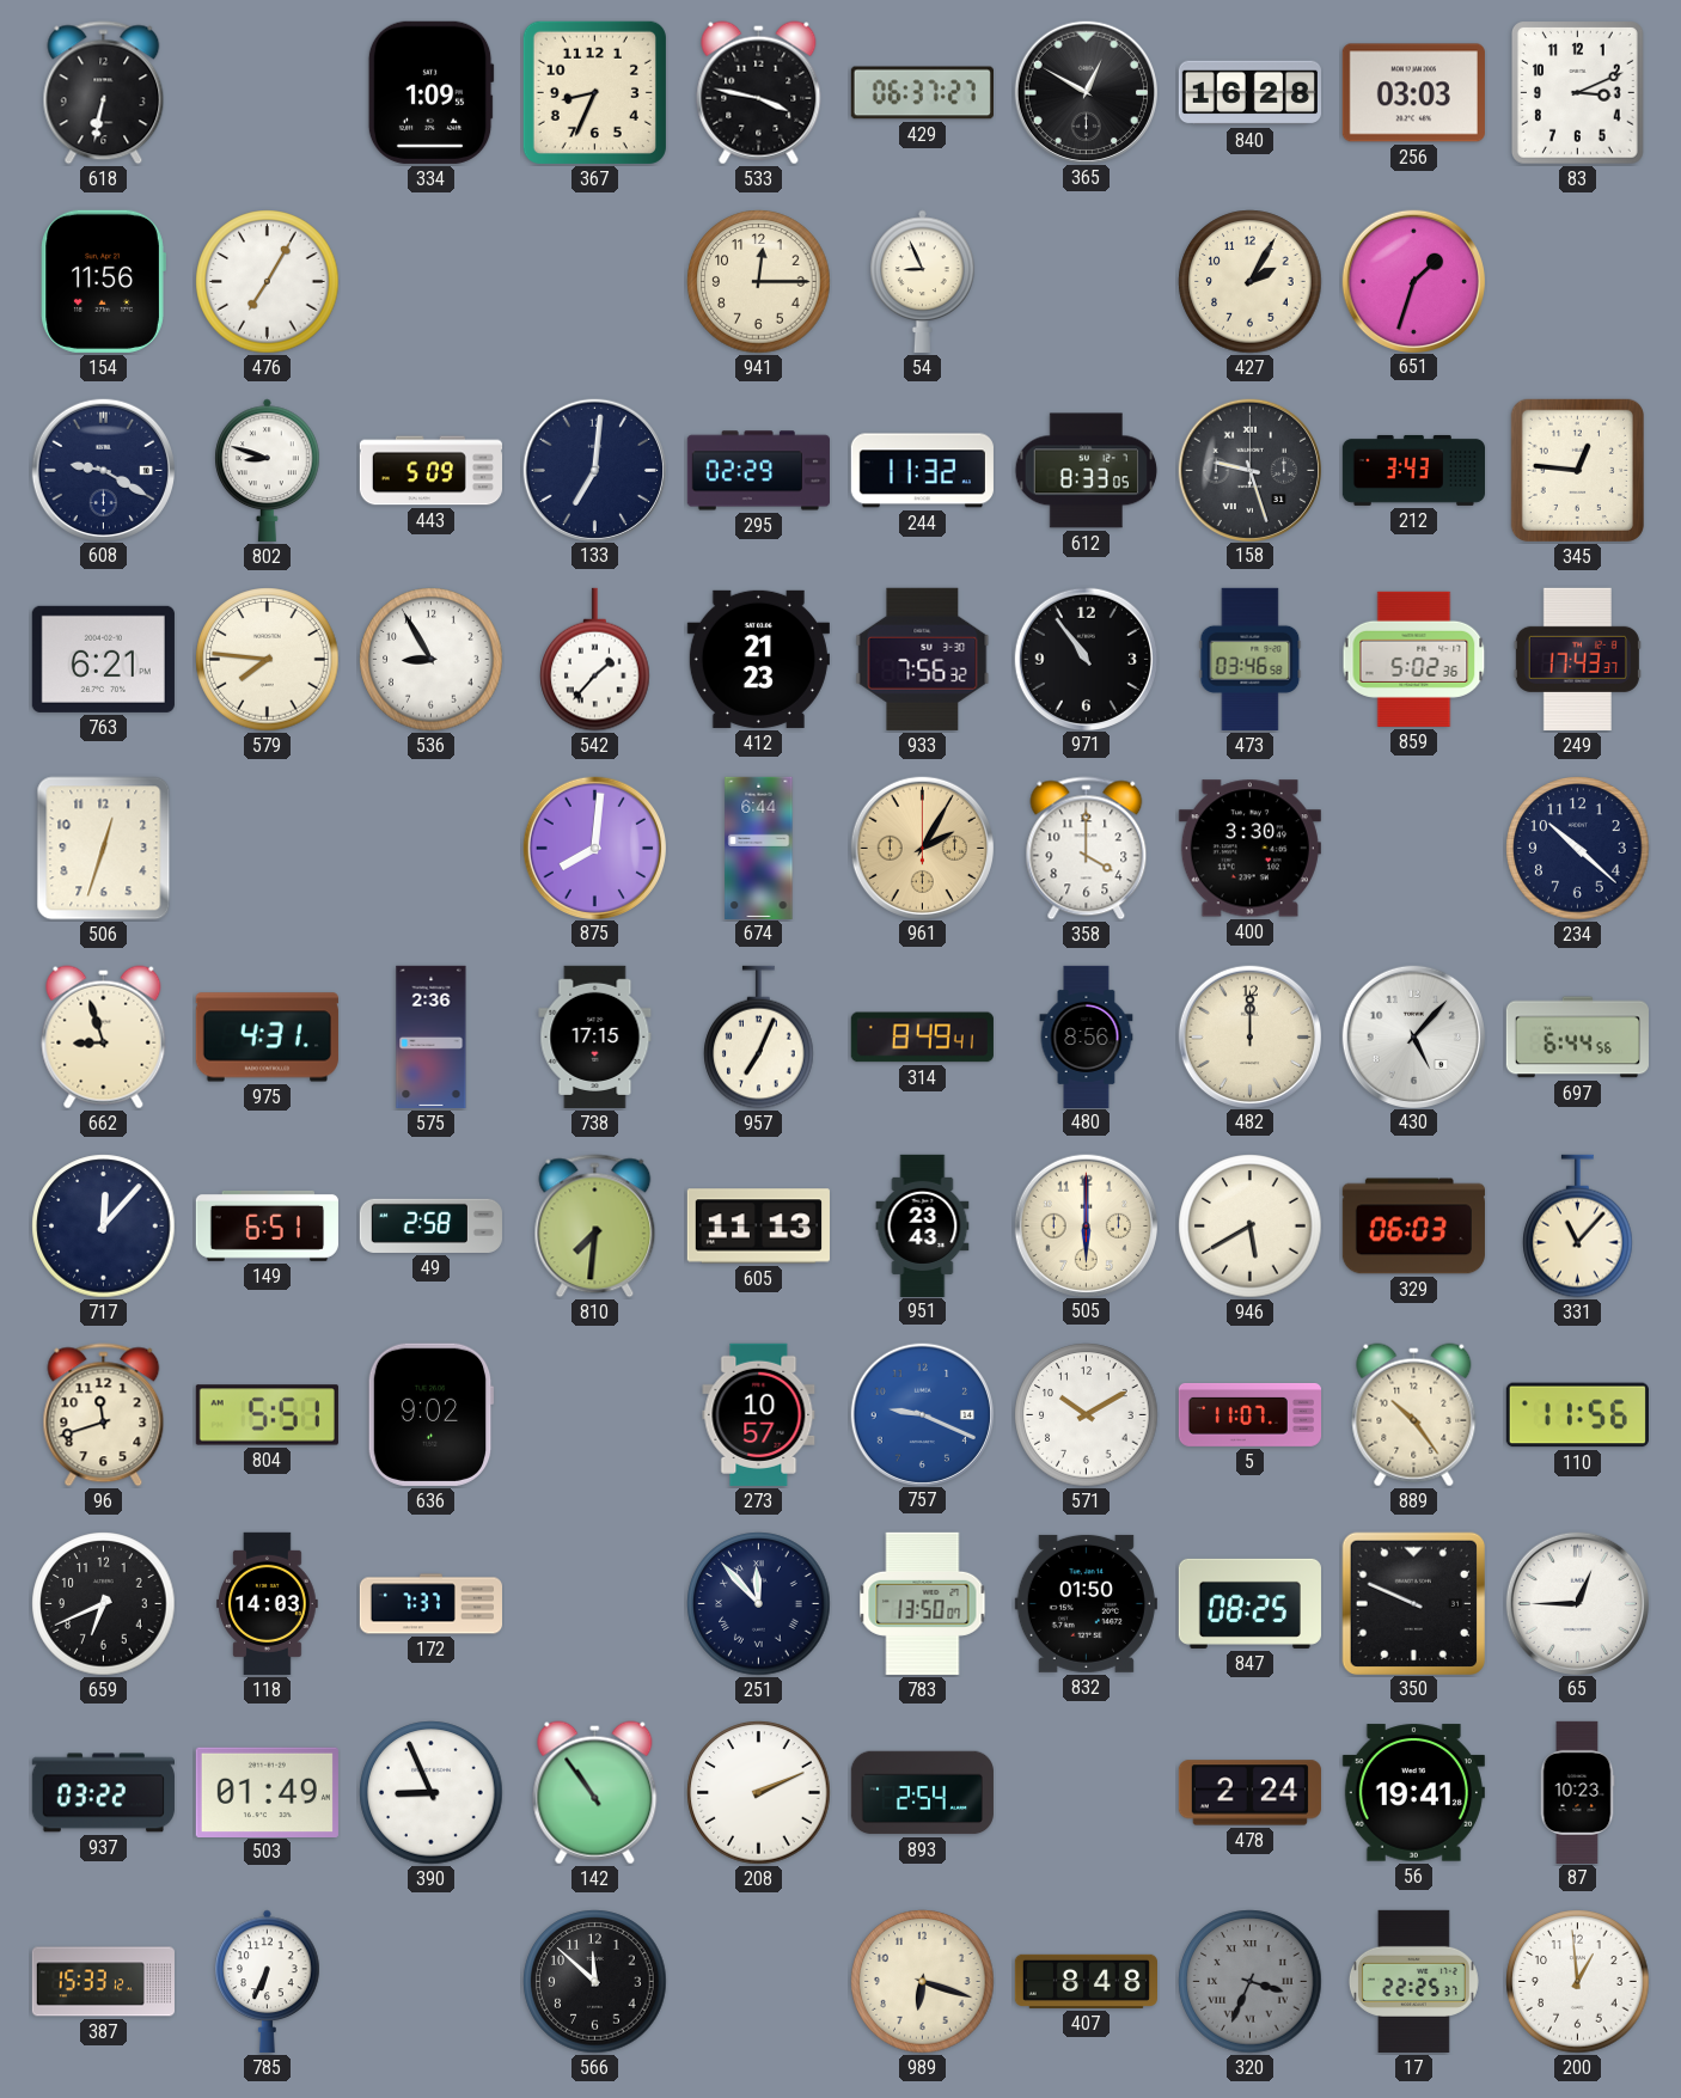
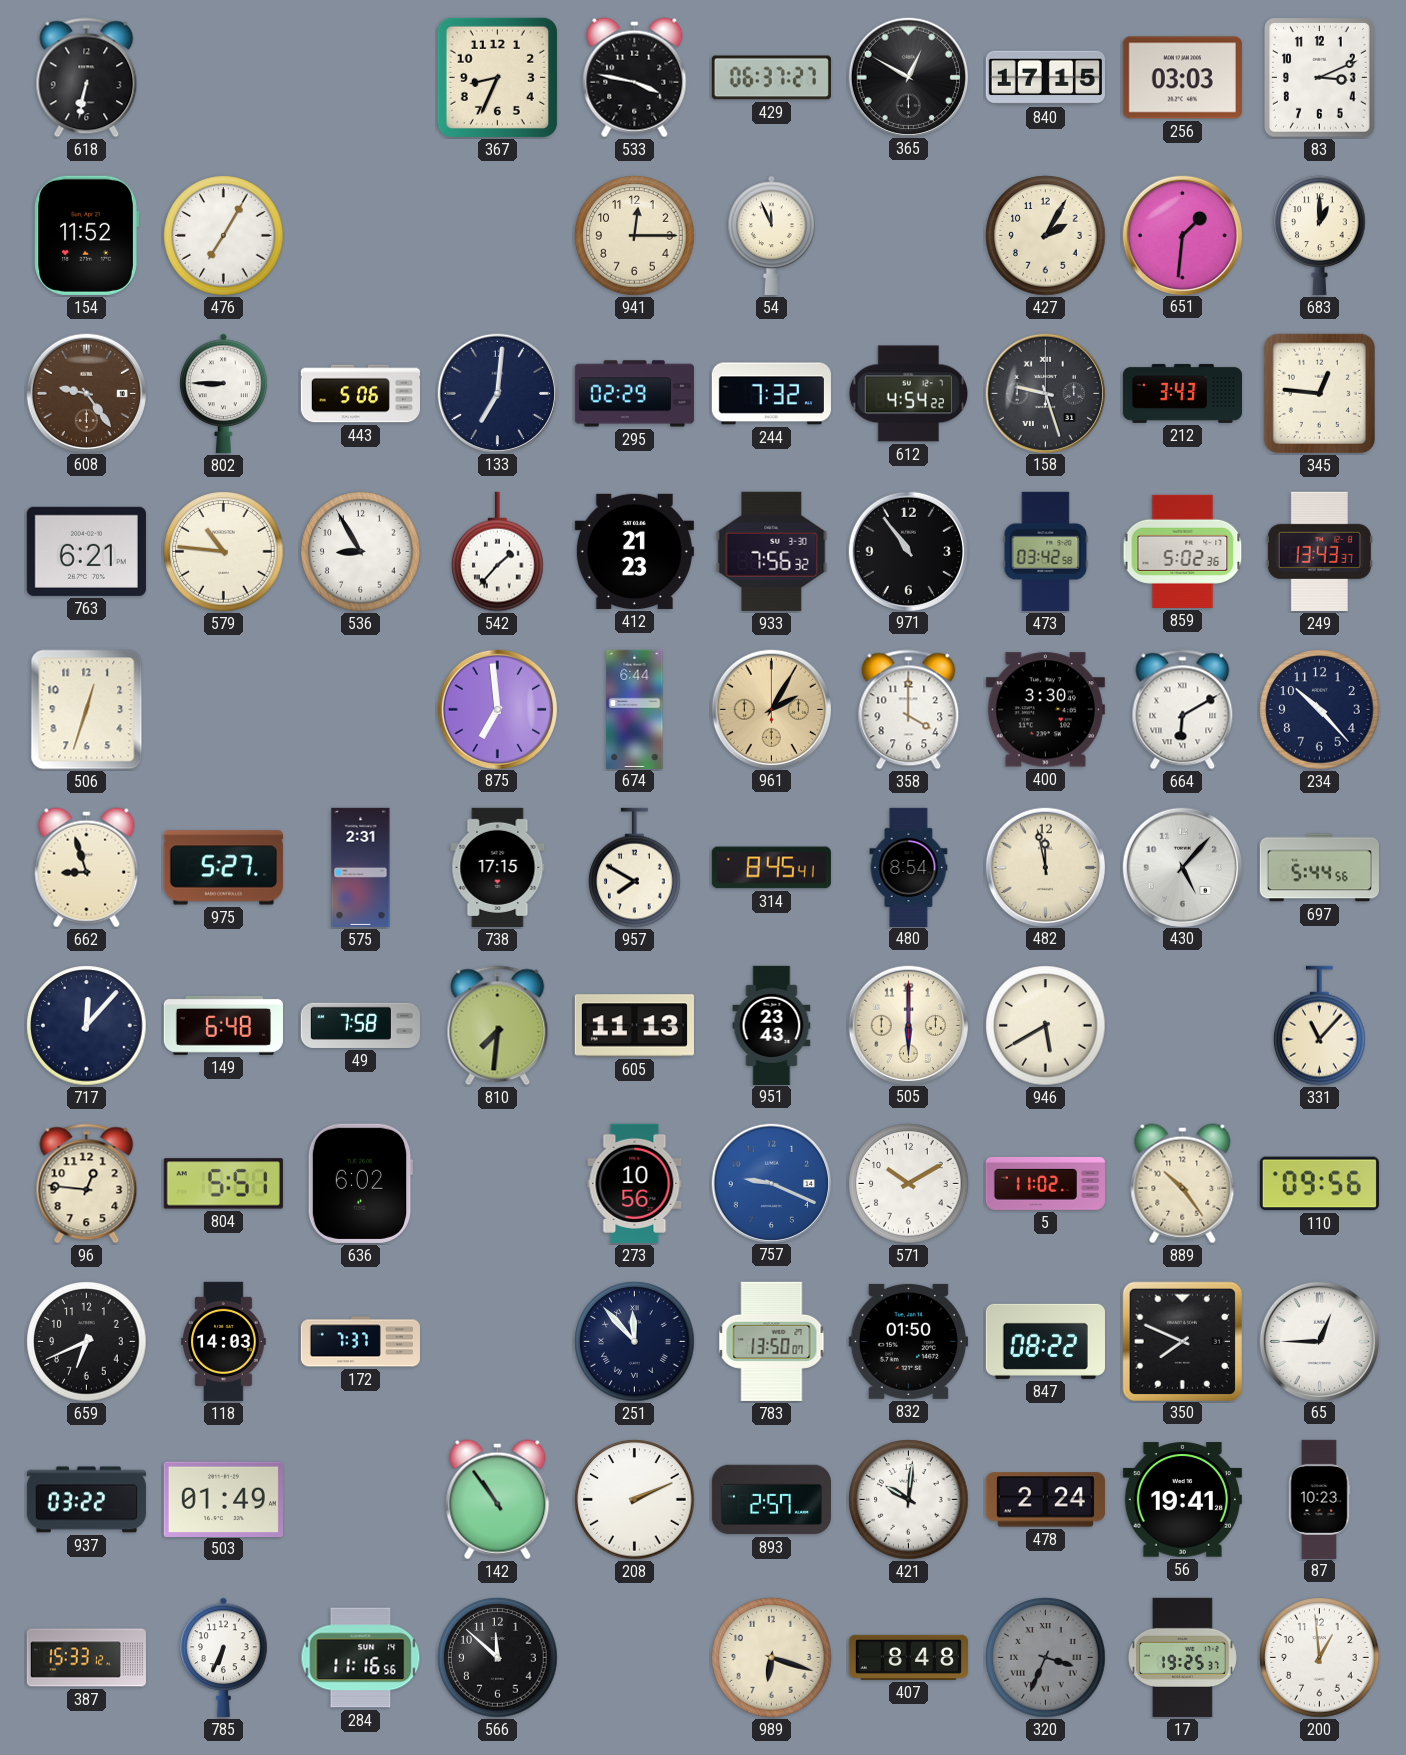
334: 1:09 -> none (430, 92)
840: 16:28 -> 17:15 (1045, 78)
154: 11:56 -> 11:52 (86, 235)
54: 8:56 -> 11:56 (772, 235)
651: 1:33 -> 1:31 (1182, 235)
683: none -> 1:00 (1320, 235)
608: 9:20 -> 9:24 (86, 393)
608 dial: navy -> brown (86, 393)
802: 8:48 -> 8:45 (224, 393)
443: 5:09 -> 5:06 (360, 394)
244: 11:32 -> 7:32 (771, 394)
612: 8:33 -> 4:54 (909, 394)
579: 7:46 -> 10:46 (224, 552)
473: 03:46 -> 03:42 (1046, 551)
249: 17:43 -> 13:43 (1319, 551)
875: 8:01 -> 6:59 (497, 709)
664: none -> 6:10 (1183, 710)
234: 10:22 -> 10:23 (1320, 710)
975: 4:31 -> 5:27 (223, 868)
575: 2:36 -> 2:31 (361, 867)
957: 7:04 -> 7:50 (635, 868)
314: 8:49 -> 8:45 (771, 868)
480: 8:56 -> 8:54 (909, 867)
482: 12:00 -> 11:58 (1045, 867)
697: 6:44 -> 5:44 (1319, 868)
149: 6:51 -> 6:48 (223, 1025)
49: 2:58 -> 7:58 (360, 1025)
329: 06:03 -> none (1413, 1227)
96: 11:42 -> 12:46 (87, 1184)
636: 9:02 -> 6:02 (360, 1183)
273: 10:57 -> 10:56 (635, 1183)
5: 11:07 -> 11:02 (1045, 1183)
110: 11:56 -> 09:56 (1319, 1184)
847: 08:25 -> 08:22 (1045, 1341)
350: 9:49 -> 7:49 (1182, 1341)
390: 8:56 -> none (432, 1793)
893: 2:54 -> 2:57 (771, 1500)
421: none -> 10:01 (909, 1500)
284: none -> 11:16 (361, 1658)
17: 22:25 -> 19:25 (1182, 1657)
